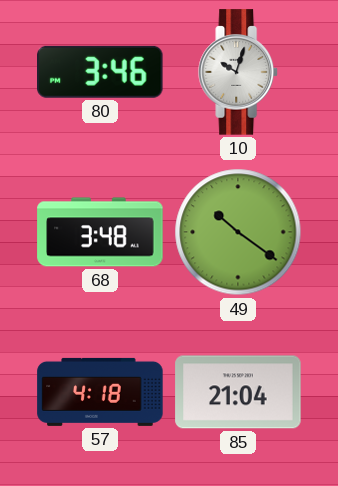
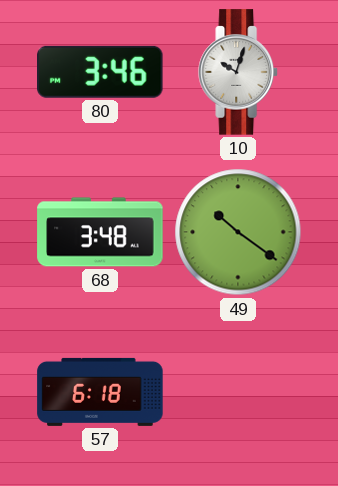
57: 4:18 -> 6:18 (100, 392)
85: 21:04 -> none (238, 392)
